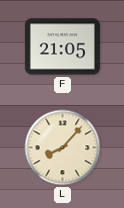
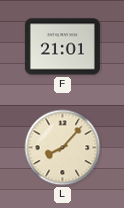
F: 21:05 -> 21:01 (62, 47)
